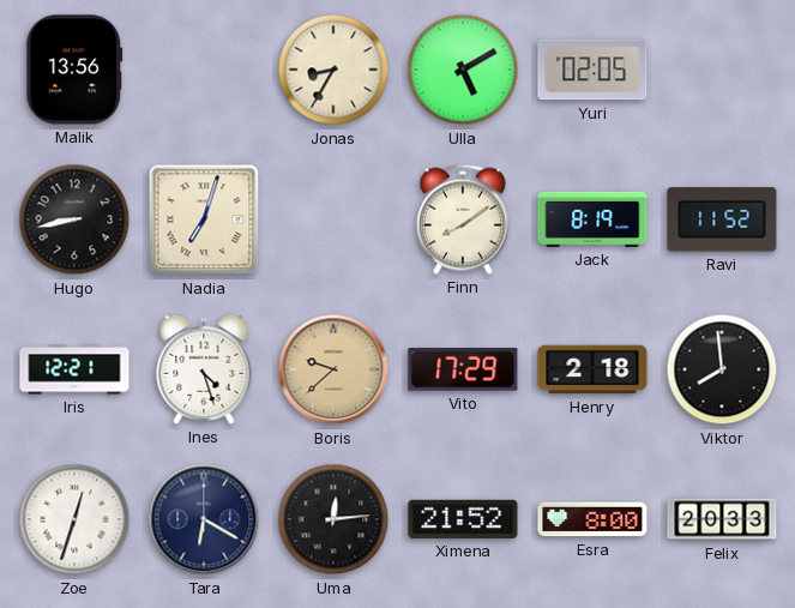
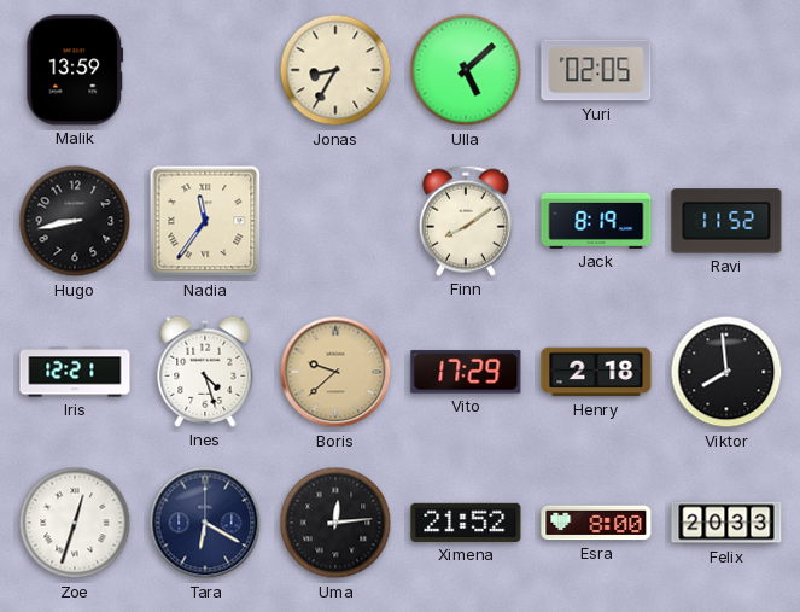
Malik: 13:56 -> 13:59 (75, 70)
Ulla: 5:10 -> 5:08 (466, 70)
Nadia: 7:03 -> 11:36 (205, 221)
